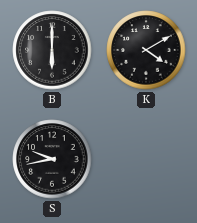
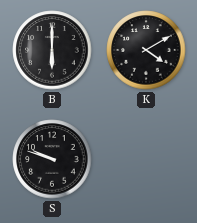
S: 9:43 -> 9:48 (52, 159)
